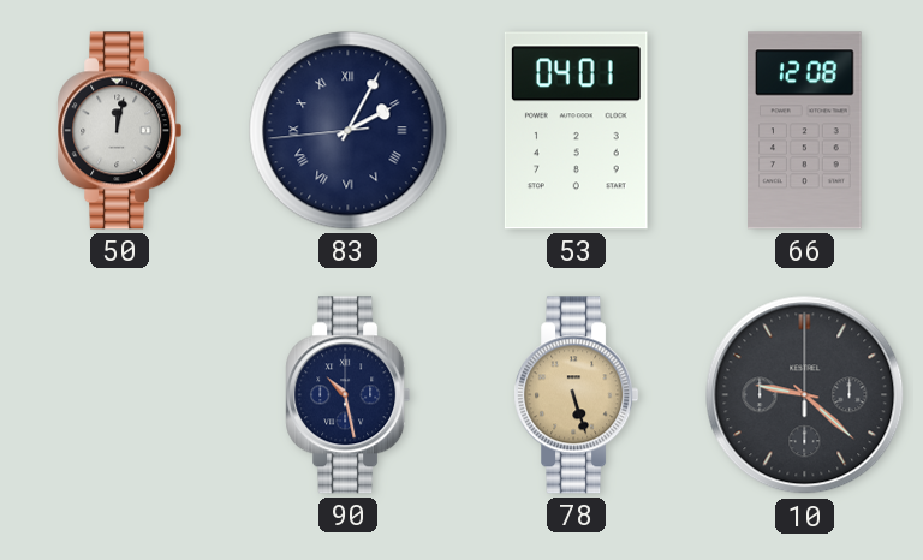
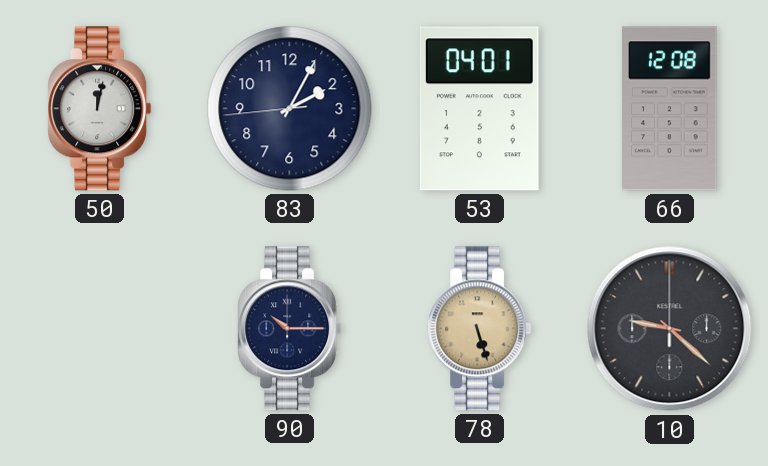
83 numerals: Roman -> Arabic (290, 109)
90: 10:28 -> 10:15 (290, 329)
